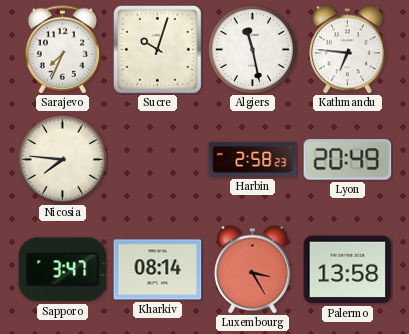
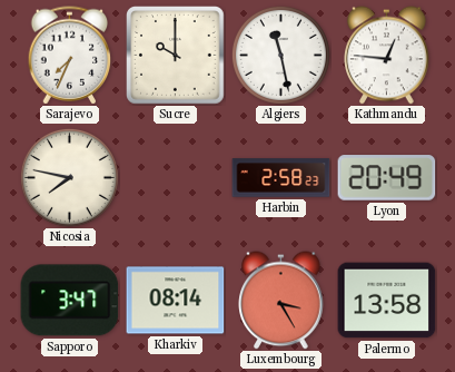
Sucre: 10:03 -> 10:00 (176, 56)
Kathmandu: 6:46 -> 12:46 (387, 56)
Nicosia: 7:46 -> 7:47 (69, 177)
